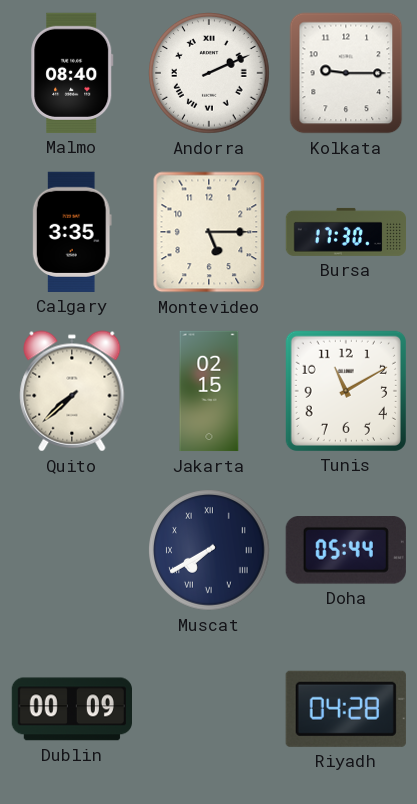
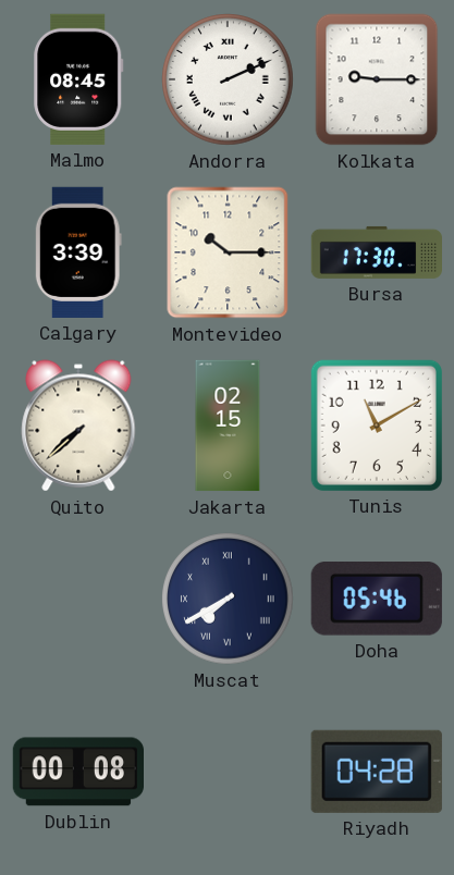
Malmo: 08:40 -> 08:45 (78, 79)
Calgary: 3:35 -> 3:39 (78, 252)
Montevideo: 5:15 -> 10:15 (228, 252)
Doha: 05:44 -> 05:46 (377, 599)
Dublin: 00:09 -> 00:08 (77, 772)
